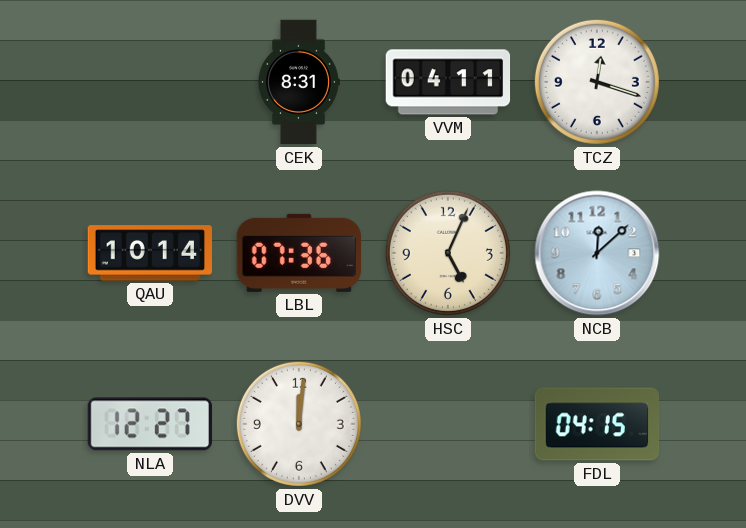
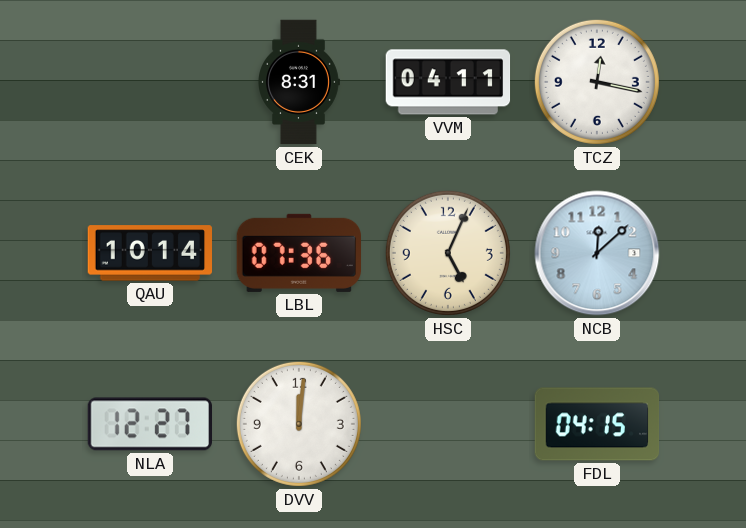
TCZ: 12:18 -> 12:17 (597, 82)
